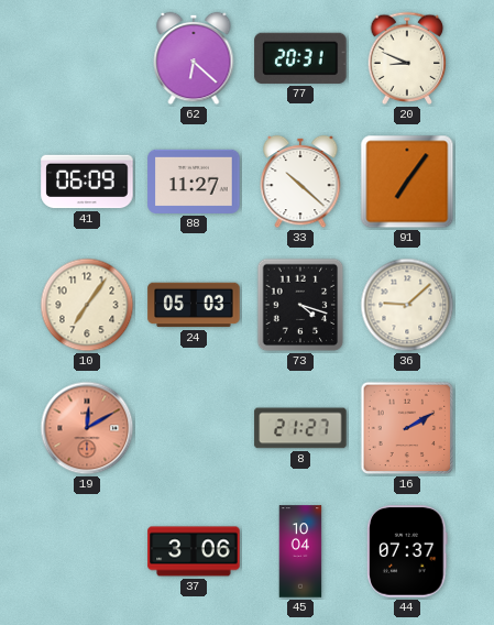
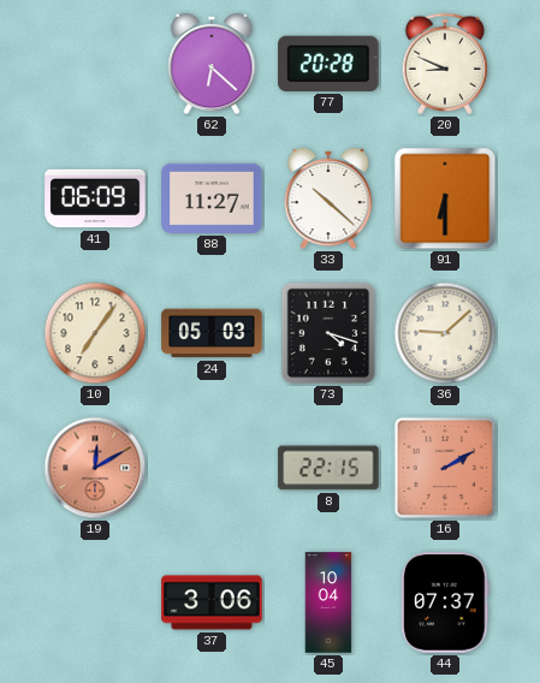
77: 20:31 -> 20:28 (328, 64)
91: 7:06 -> 6:30 (445, 198)
8: 21:27 -> 22:15 (328, 468)
